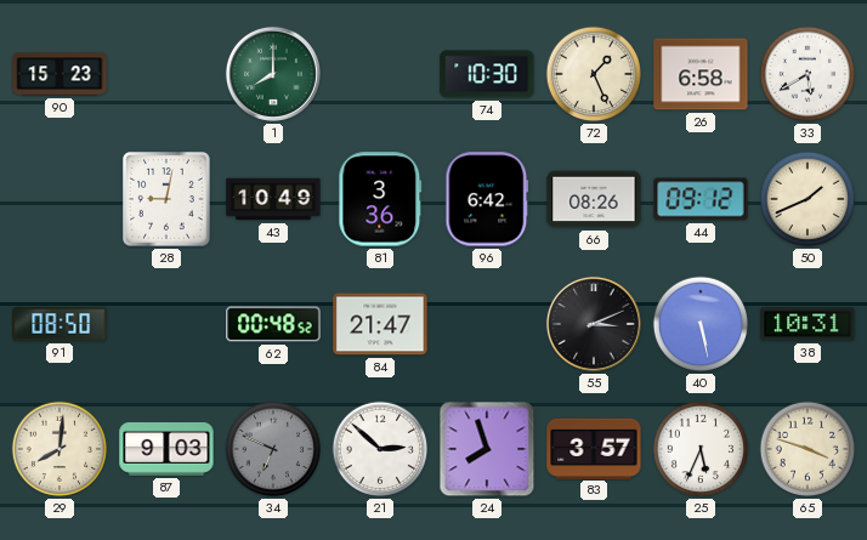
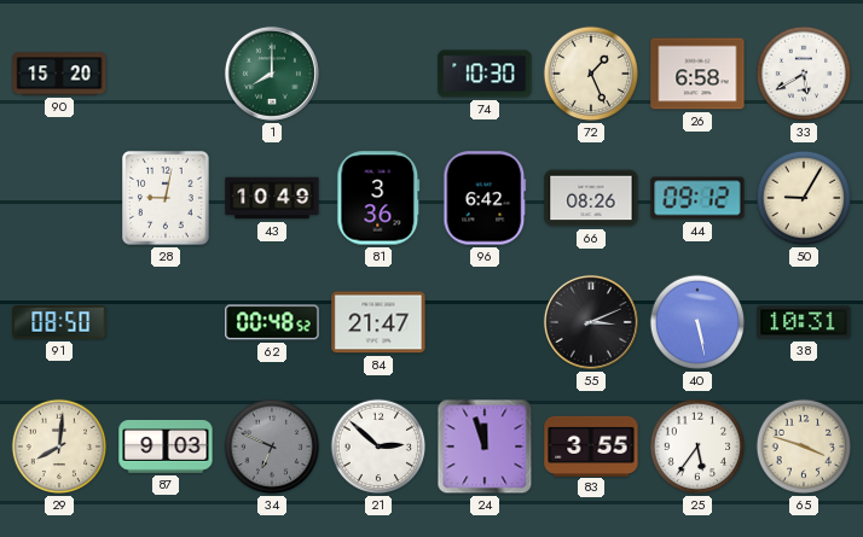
90: 15:23 -> 15:20 (59, 74)
50: 1:41 -> 9:05 (804, 198)
24: 7:57 -> 11:57 (485, 446)
83: 3:57 -> 3:55 (591, 445)
25: 5:34 -> 5:36 (697, 446)
